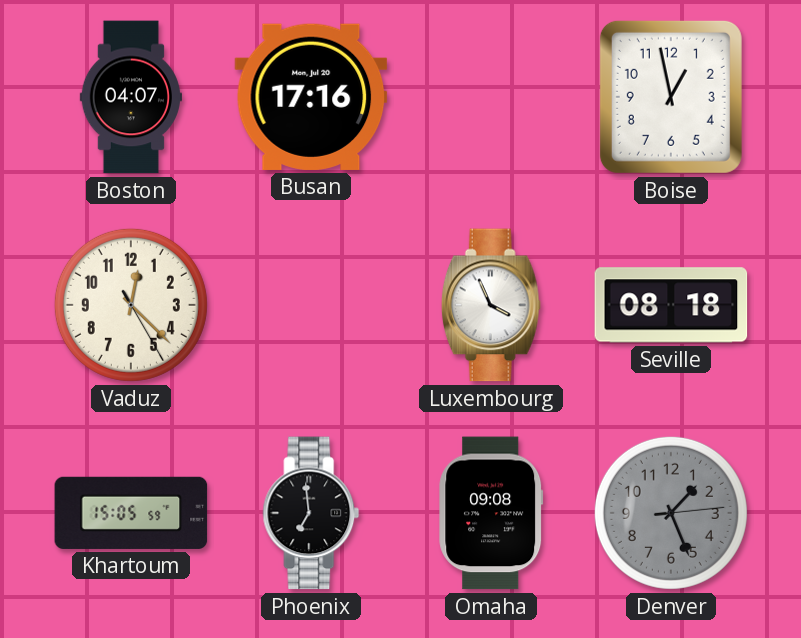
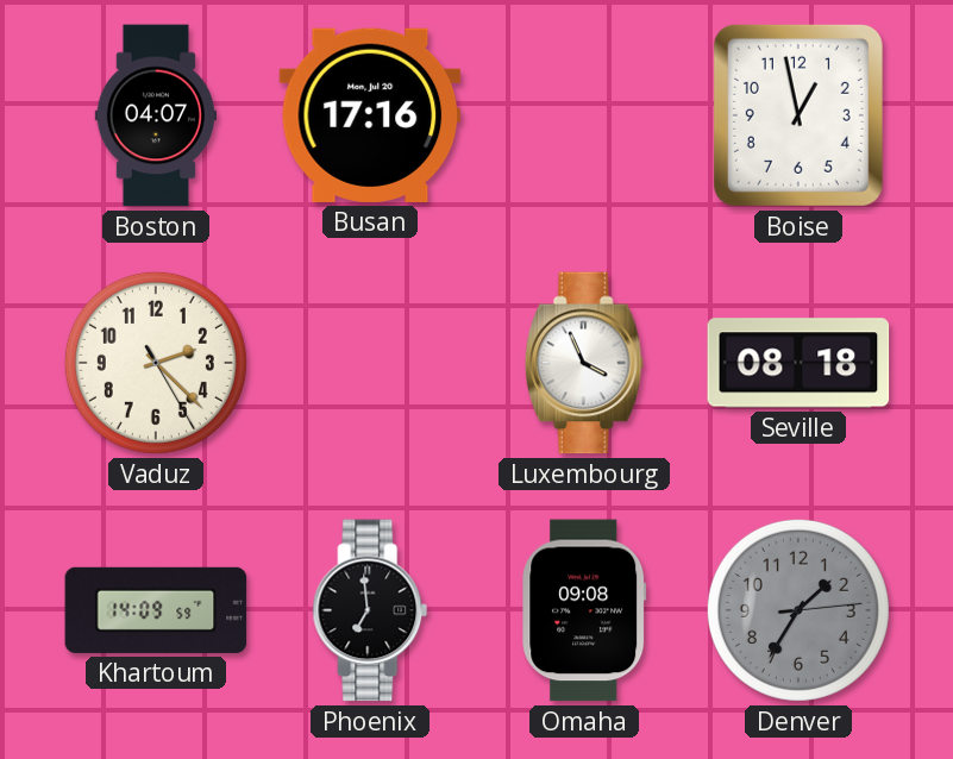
Vaduz: 12:22 -> 2:22 (156, 363)
Khartoum: 15:05 -> 14:09 (156, 610)
Denver: 1:26 -> 1:35 (798, 610)
